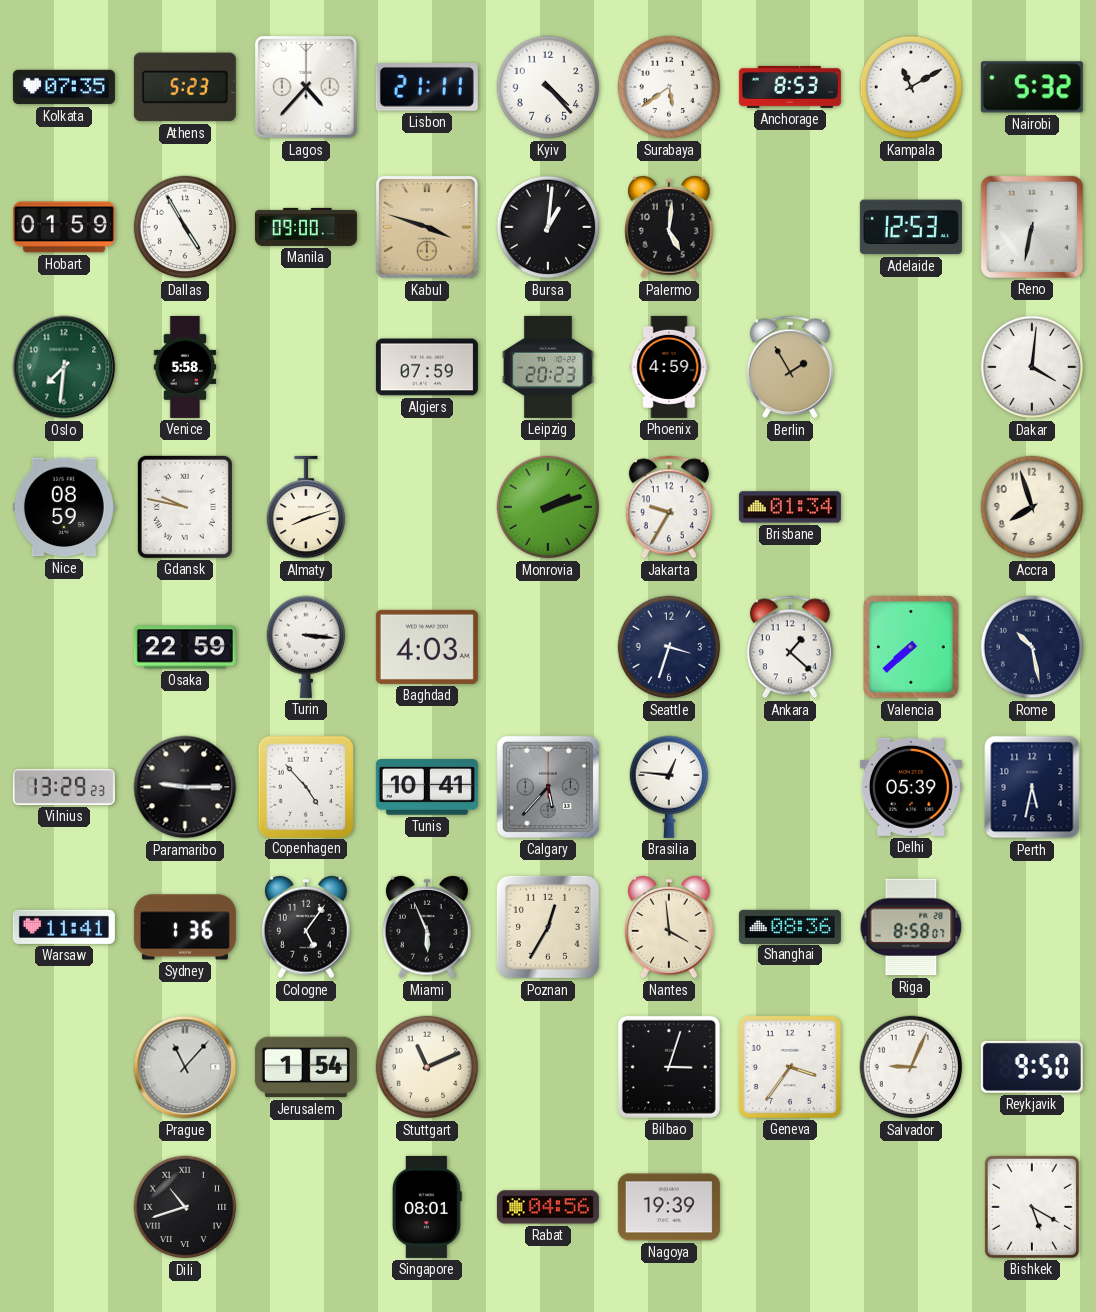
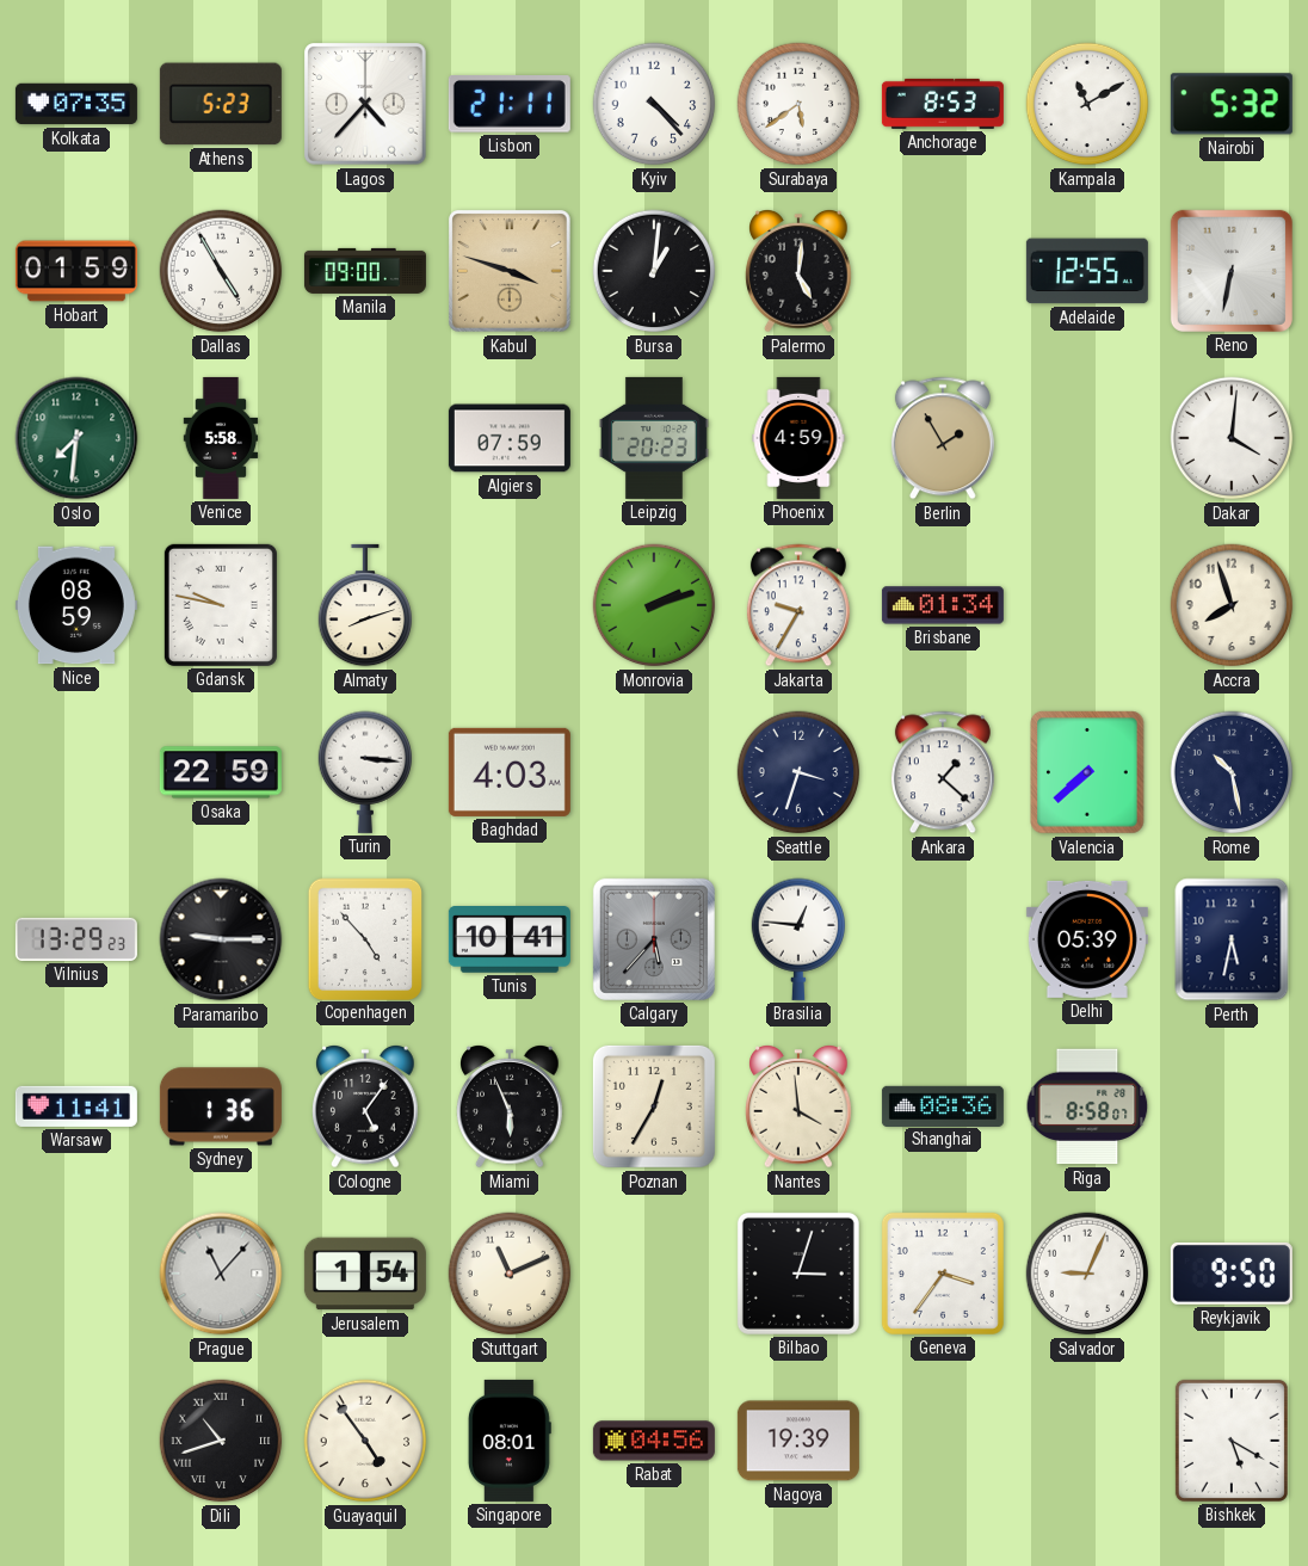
Adelaide: 12:53 -> 12:55 (1087, 271)
Guayaquil: none -> 4:54 (365, 1441)
